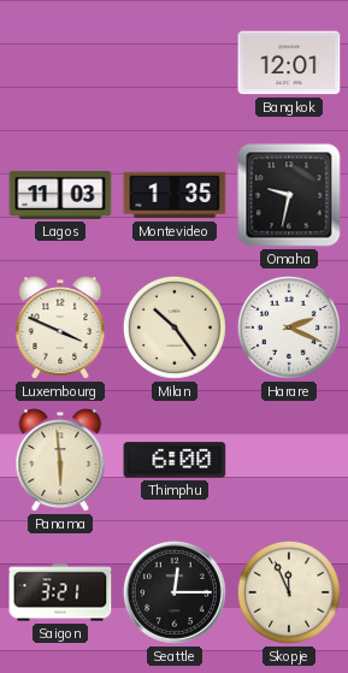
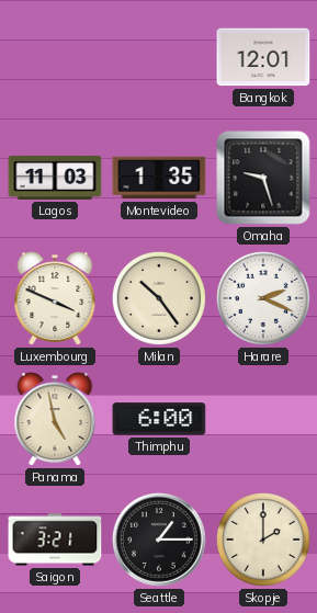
Omaha: 9:32 -> 9:27 (263, 178)
Panama: 5:59 -> 4:58 (55, 419)
Seattle: 12:15 -> 1:15 (159, 540)
Skopje: 11:56 -> 2:00 (263, 540)
